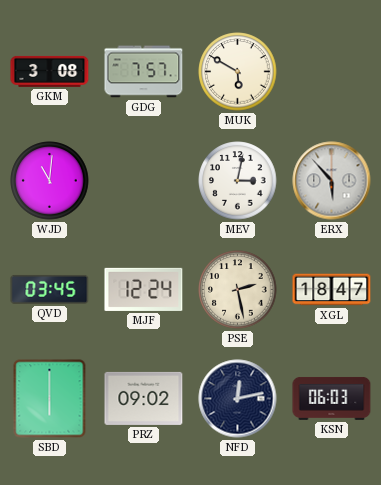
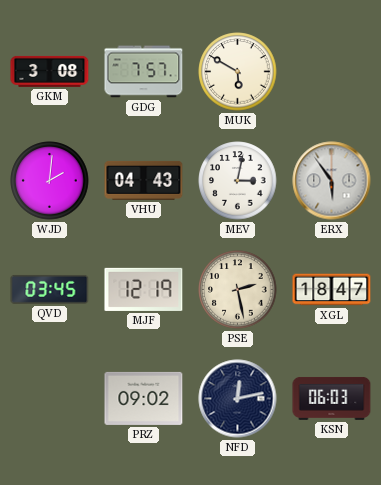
WJD: 11:01 -> 2:01 (50, 181)
VHU: none -> 04:43 (144, 180)
ERX: 5:53 -> 5:54 (332, 181)
MJF: 12:24 -> 12:19 (144, 289)
SBD: 6:00 -> none (50, 399)
